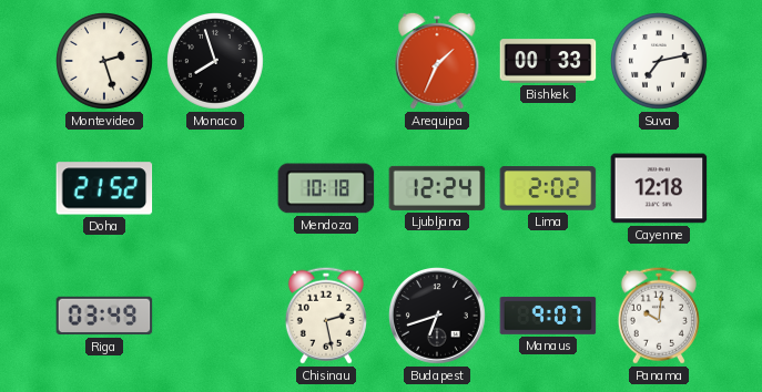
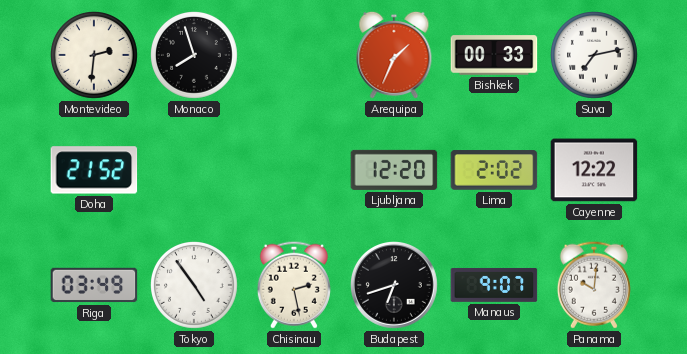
Montevideo: 2:27 -> 2:31 (95, 56)
Mendoza: 10:18 -> none (326, 188)
Ljubljana: 12:24 -> 12:20 (394, 170)
Cayenne: 12:18 -> 12:22 (594, 170)
Tokyo: none -> 4:54 (195, 286)
